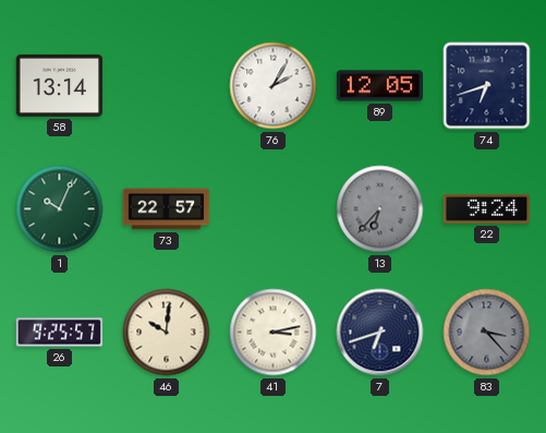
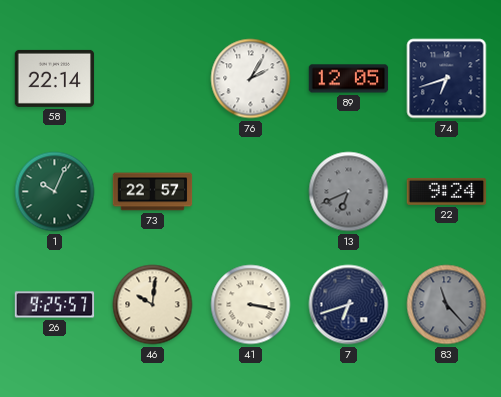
58: 13:14 -> 22:14 (55, 78)
13: 6:37 -> 6:41 (349, 192)
41: 3:13 -> 3:17 (251, 305)
83: 3:23 -> 11:23 (447, 305)
